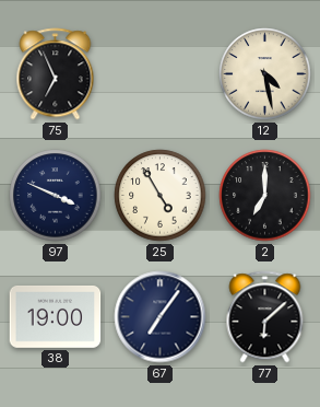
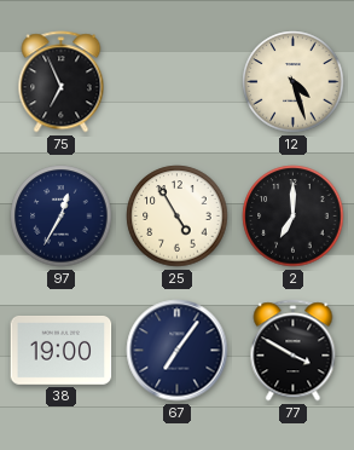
12: 4:28 -> 4:27 (294, 82)
97: 3:49 -> 12:35 (62, 217)
77: 6:08 -> 3:50 (294, 351)
